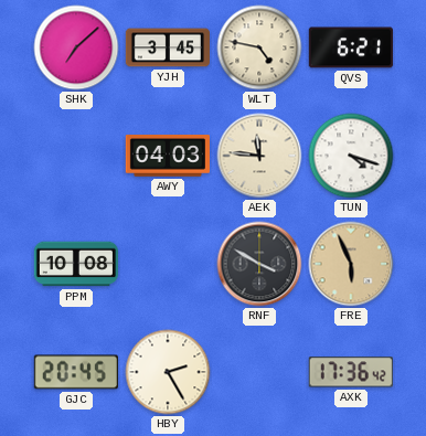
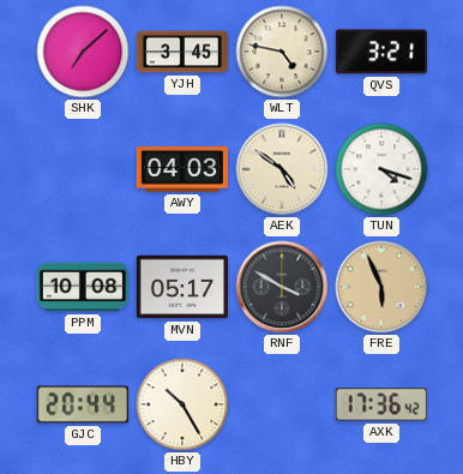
QVS: 6:21 -> 3:21 (381, 52)
AEK: 11:46 -> 4:51 (282, 169)
MVN: none -> 05:17 (182, 287)
GJC: 20:45 -> 20:44 (83, 404)
HBY: 2:25 -> 10:25 (182, 404)
